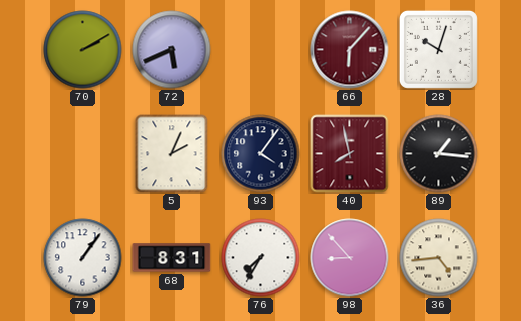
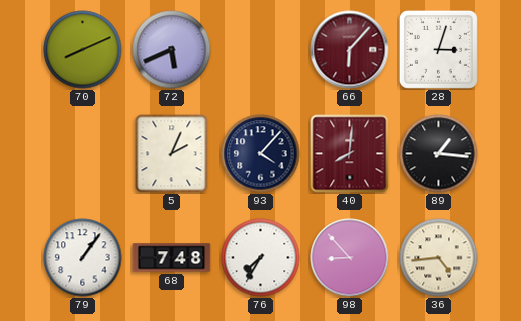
70: 2:10 -> 8:11 (83, 50)
28: 10:03 -> 3:03 (438, 49)
93: 4:06 -> 4:07 (261, 154)
40: 7:58 -> 8:01 (350, 154)
68: 8:31 -> 7:48 (172, 258)
